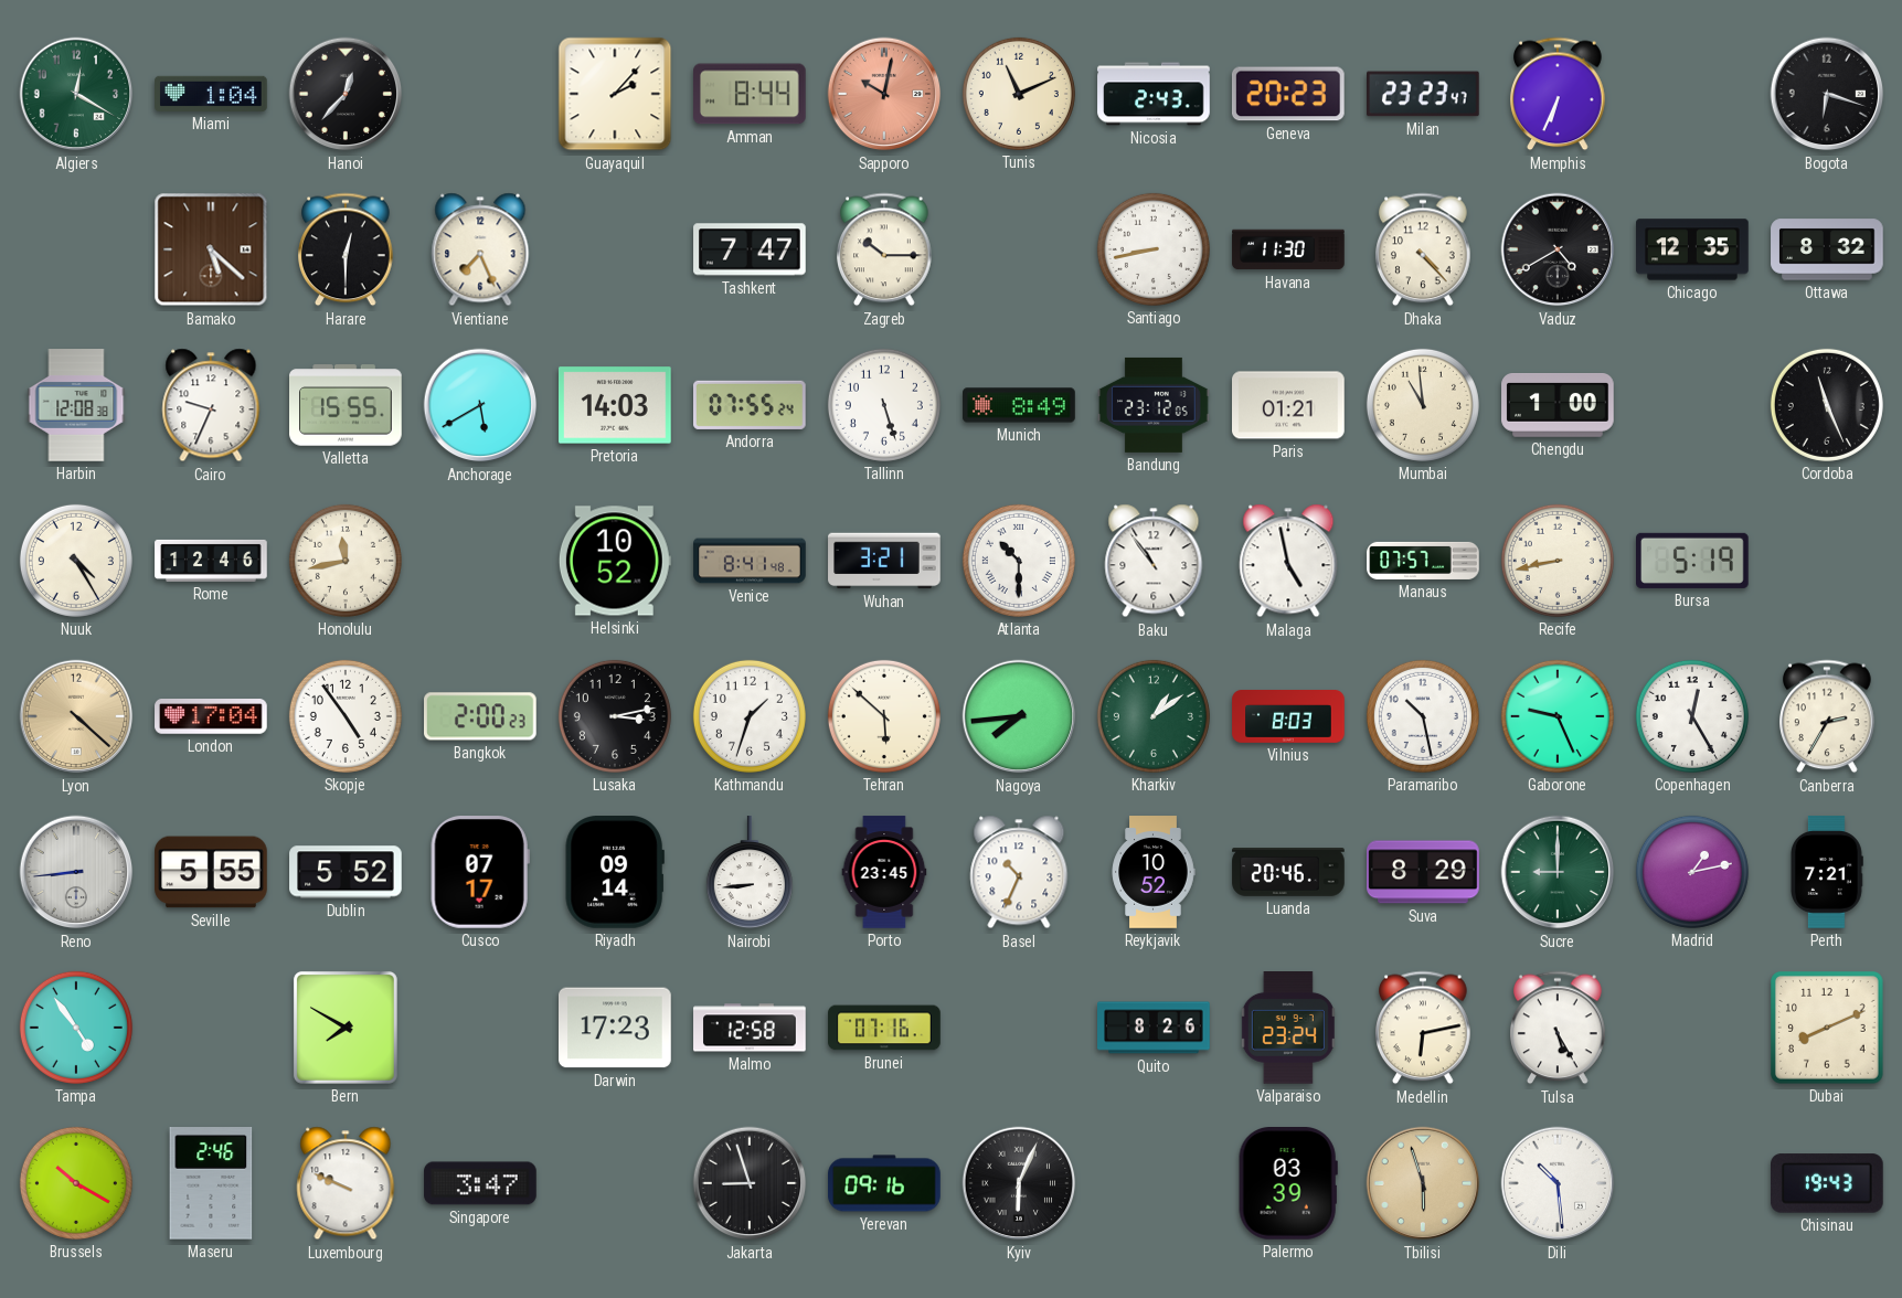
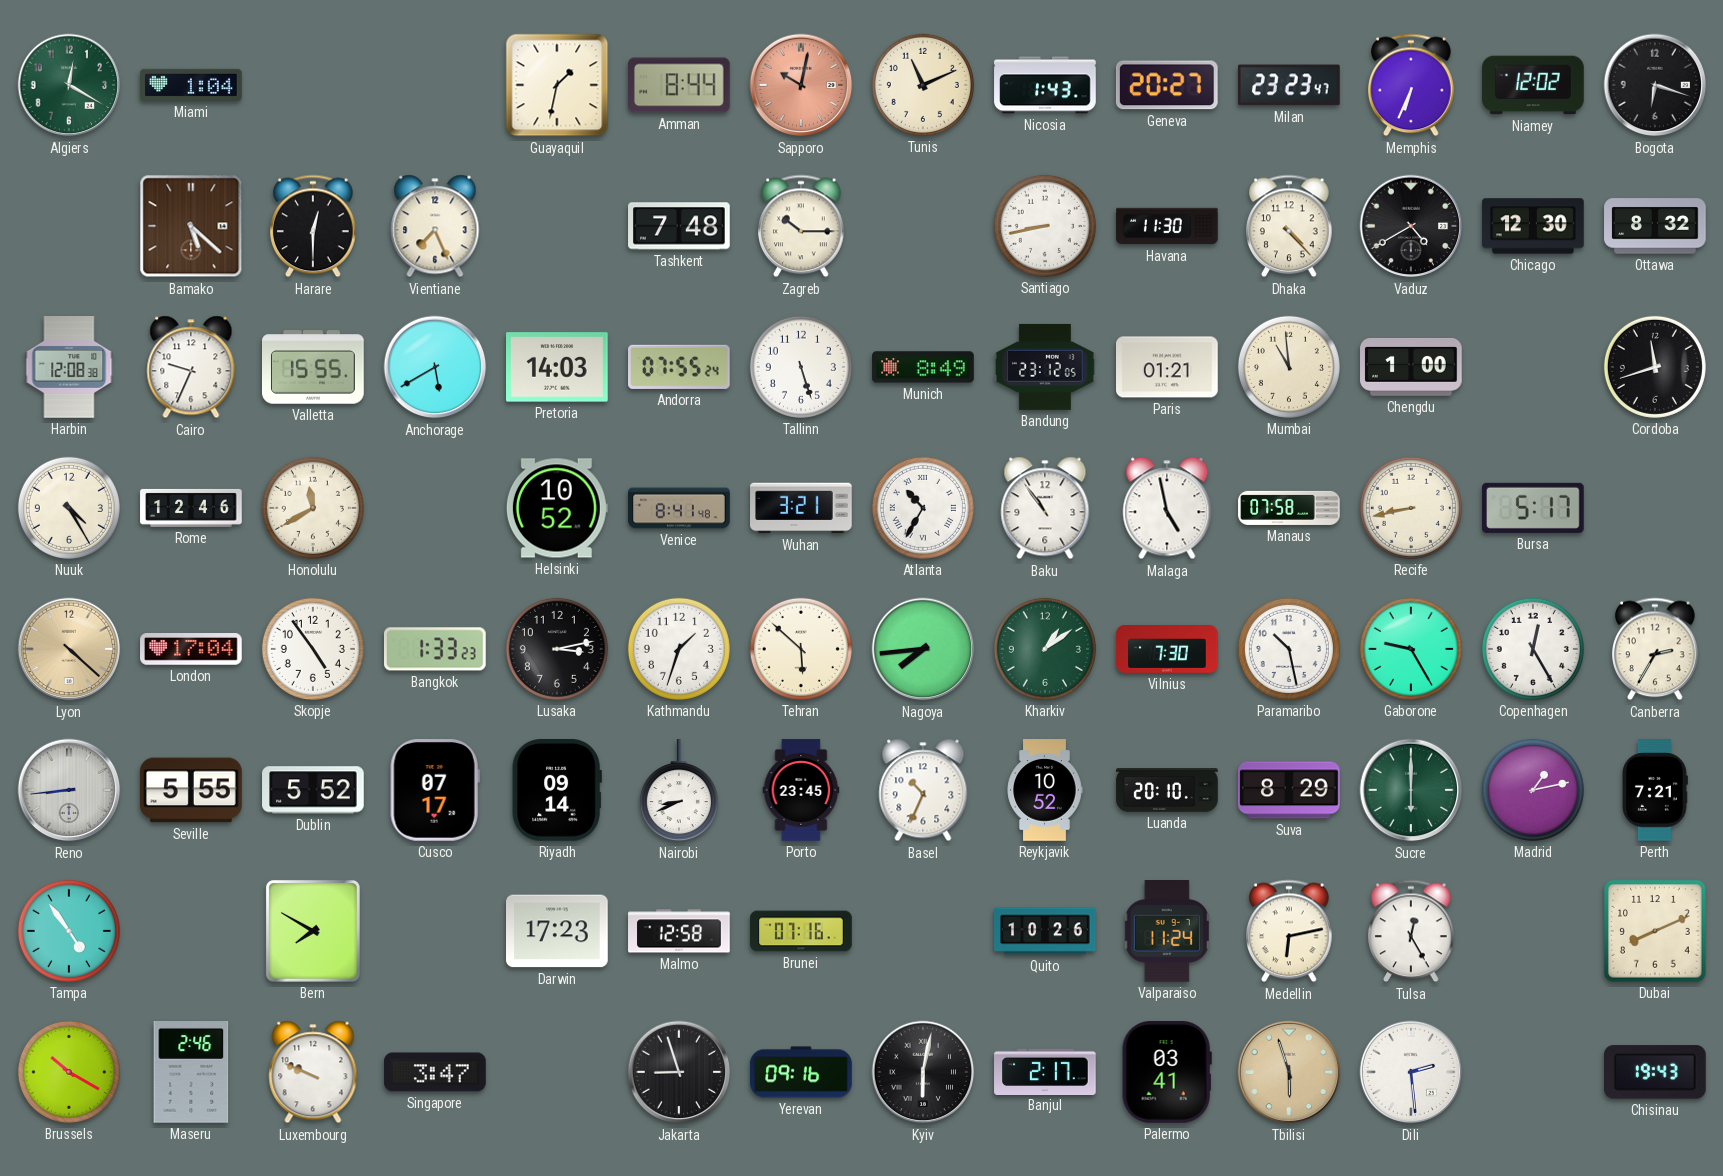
Hanoi: 12:37 -> none (346, 94)
Guayaquil: 2:07 -> 1:32 (557, 85)
Nicosia: 2:43 -> 1:43 (1045, 85)
Geneva: 20:23 -> 20:27 (1167, 85)
Niamey: none -> 12:02 (1533, 85)
Tashkent: 7:47 -> 7:48 (679, 226)
Chicago: 12:35 -> 12:30 (1533, 226)
Cordoba: 11:26 -> 11:42 (1655, 367)
Honolulu: 11:43 -> 11:40 (313, 508)
Atlanta: 10:30 -> 10:35 (923, 508)
Manaus: 07:57 -> 07:58 (1289, 508)
Bursa: 5:19 -> 5:17 (1534, 508)
Bangkok: 2:00 -> 1:33 (436, 649)
Vilnius: 8:03 -> 7:30 (1167, 650)
Gaborone: 9:26 -> 9:25 (1411, 649)
Nairobi: 8:44 -> 8:41 (679, 791)
Luanda: 20:46 -> 20:10 (1167, 790)
Sucre: 9:00 -> 6:00 (1411, 790)
Quito: 8:26 -> 10:26 (1045, 931)
Valparaiso: 23:24 -> 11:24 (1167, 932)
Tulsa: 5:25 -> 12:25 (1411, 931)
Kyiv: 6:04 -> 6:02 (923, 1072)
Banjul: none -> 2:17 (1045, 1071)
Palermo: 03:39 -> 03:41 (1167, 1073)
Dili: 10:29 -> 2:29 (1411, 1072)
